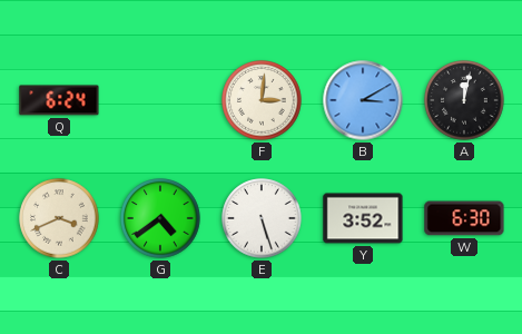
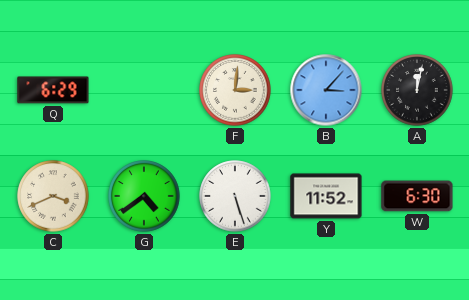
Q: 6:24 -> 6:29 (53, 90)
B: 3:10 -> 3:07 (326, 90)
Y: 3:52 -> 11:52 (326, 196)
